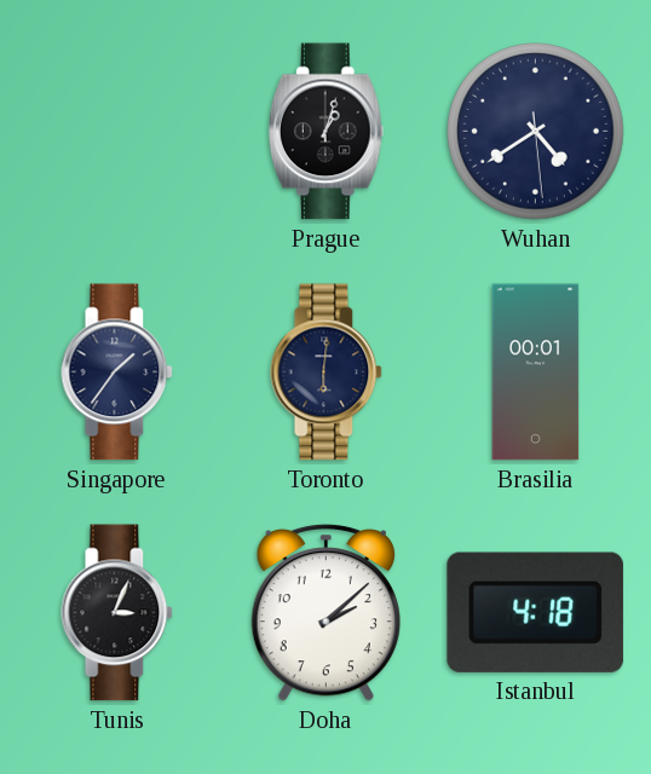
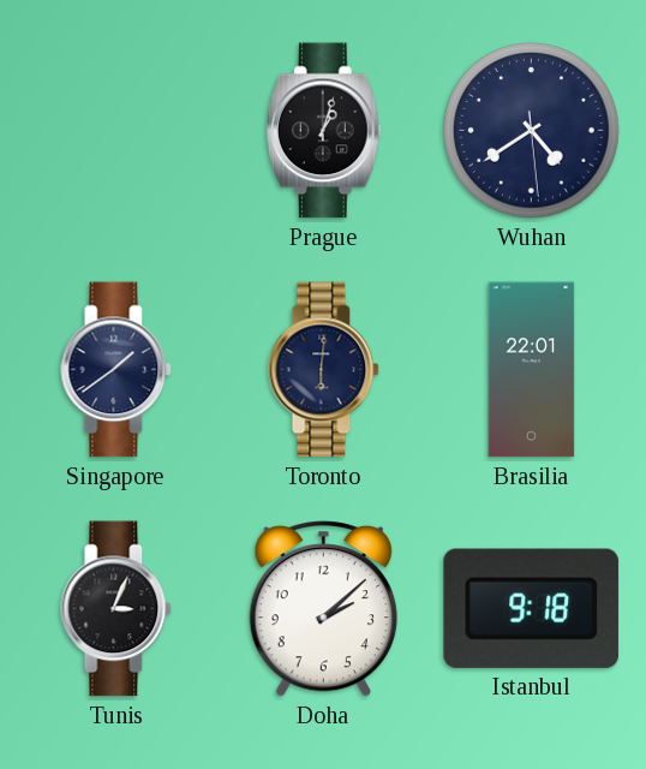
Singapore: 1:36 -> 1:39 (116, 370)
Brasilia: 00:01 -> 22:01 (532, 370)
Istanbul: 4:18 -> 9:18 (531, 608)
